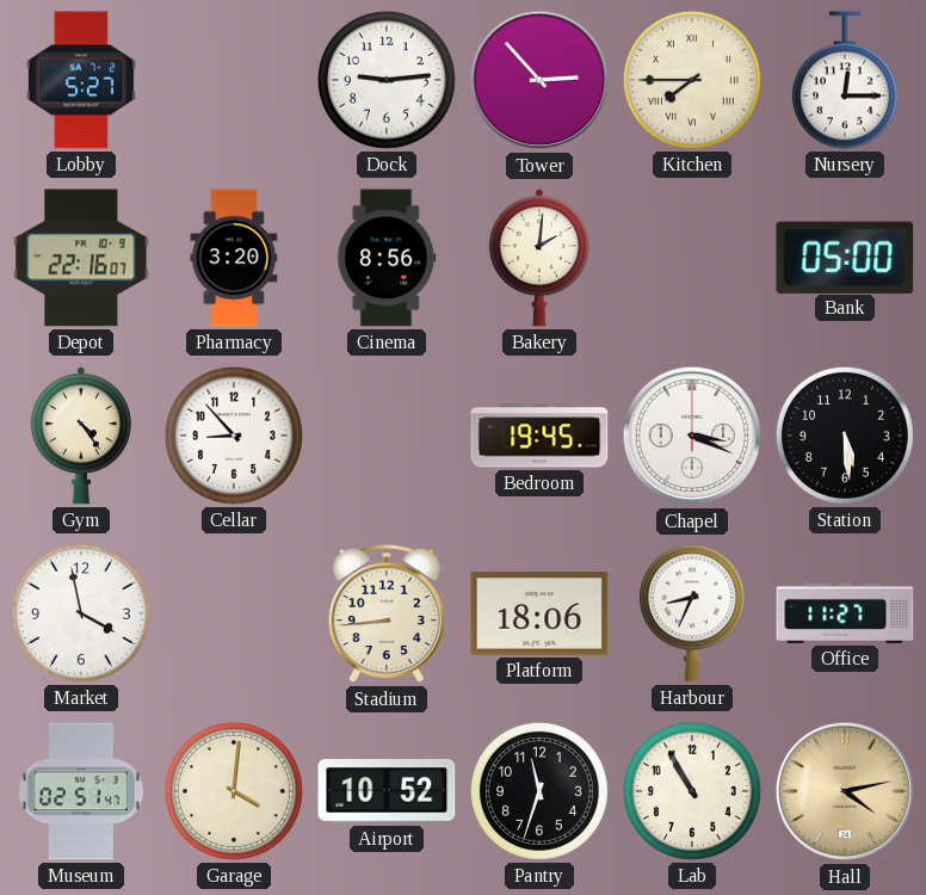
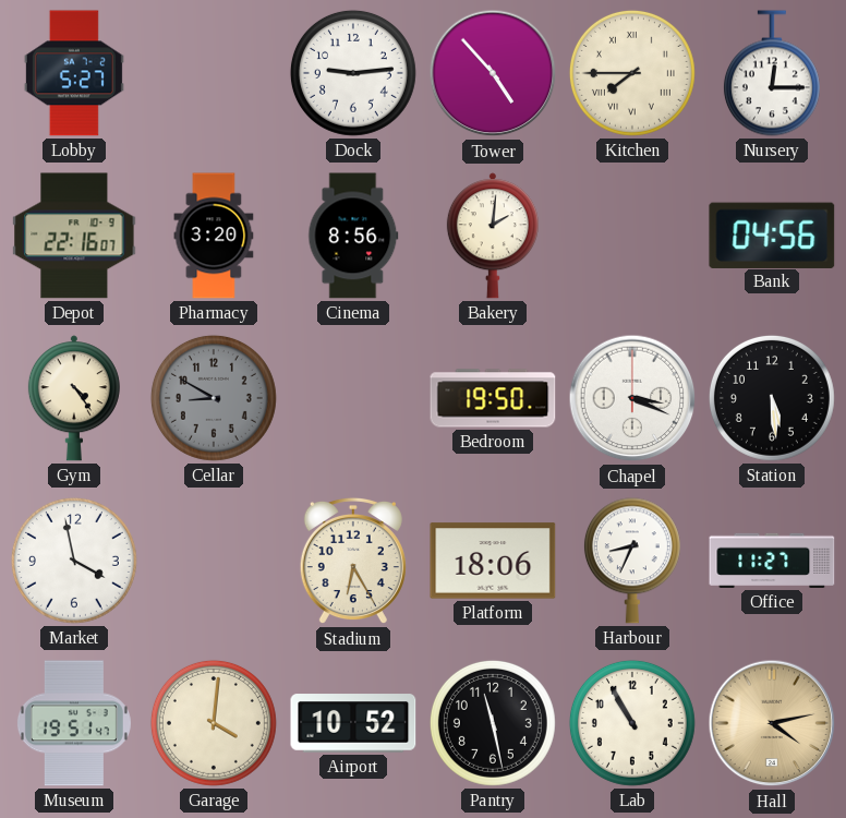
Tower: 2:53 -> 4:53 (493, 73)
Bank: 05:00 -> 04:56 (772, 234)
Cellar: 8:53 -> 8:50 (214, 398)
Cellar dial: white -> grey (214, 398)
Bedroom: 19:45 -> 19:50 (493, 398)
Stadium: 8:44 -> 6:25 (353, 561)
Museum: 02:51 -> 19:51 (74, 723)
Pantry: 11:33 -> 11:28 (493, 723)
